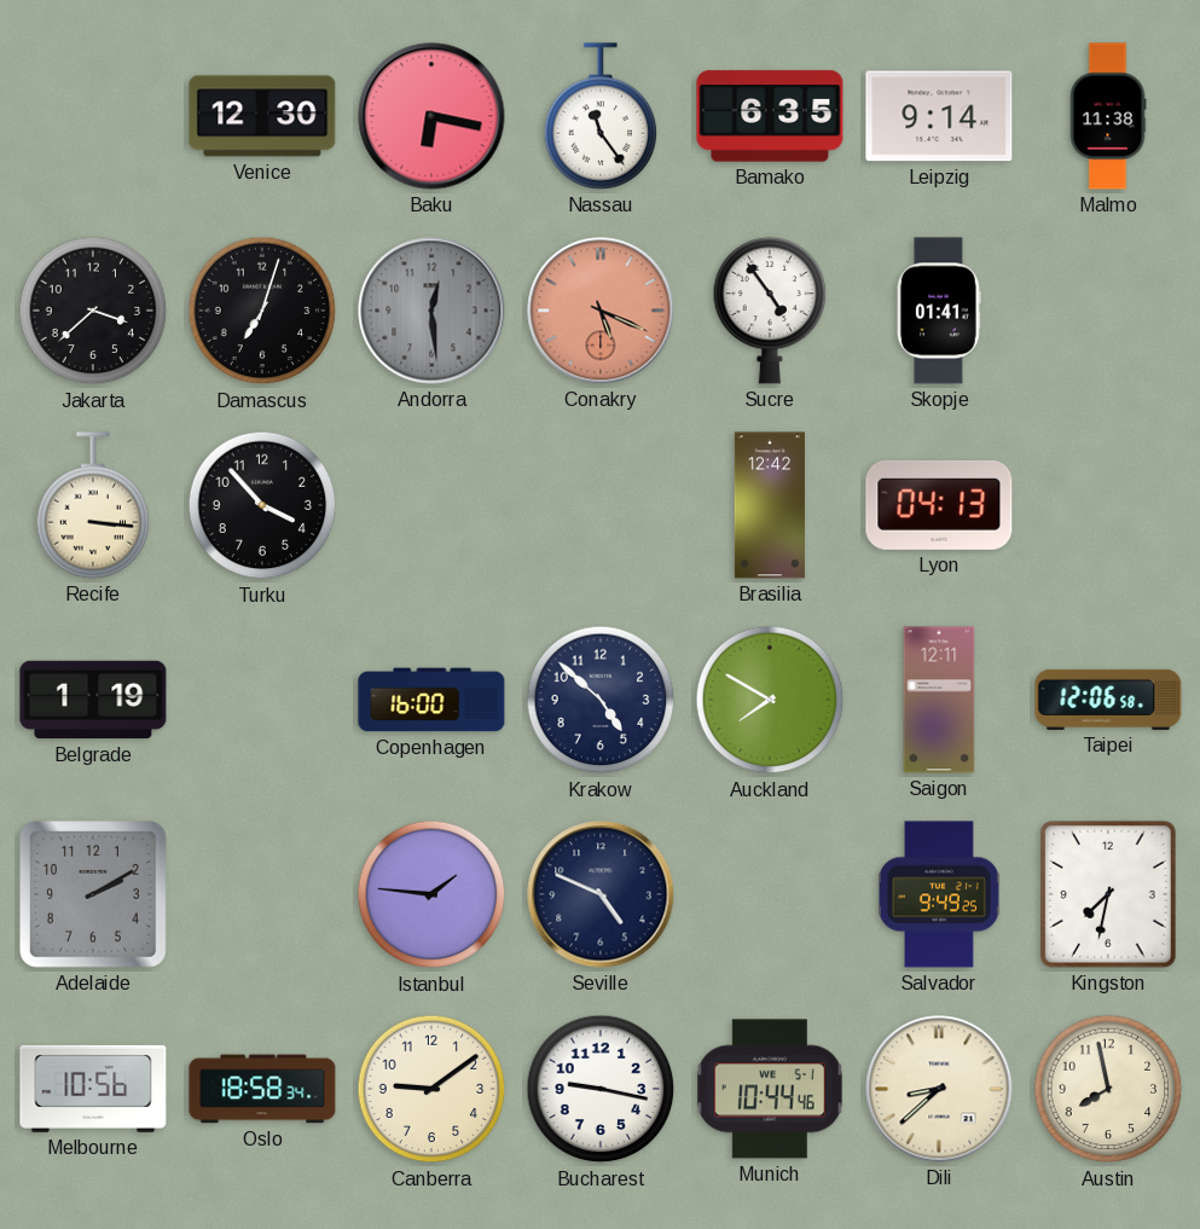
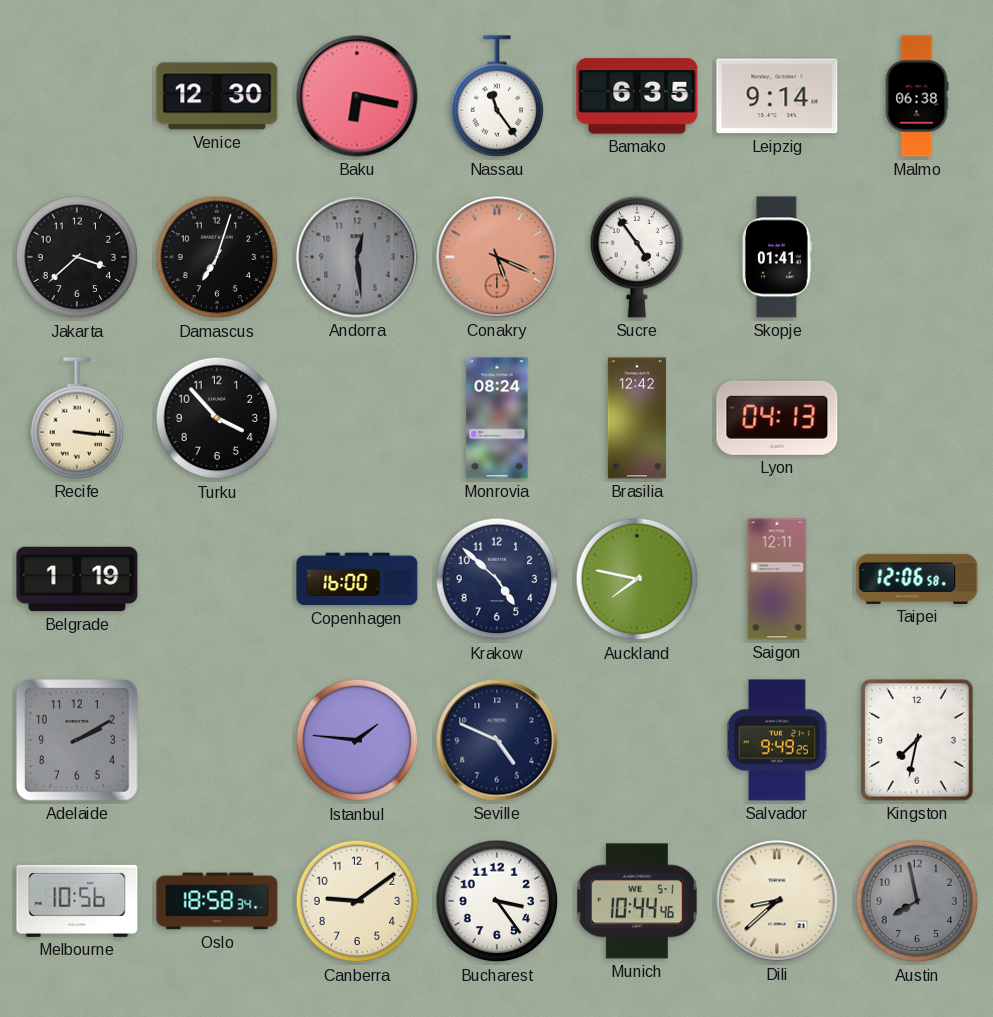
Malmo: 11:38 -> 06:38 (917, 96)
Monrovia: none -> 08:24 (497, 418)
Auckland: 7:50 -> 7:47 (637, 579)
Bucharest: 9:17 -> 3:24 (497, 901)
Austin dial: cream -> grey (917, 901)
